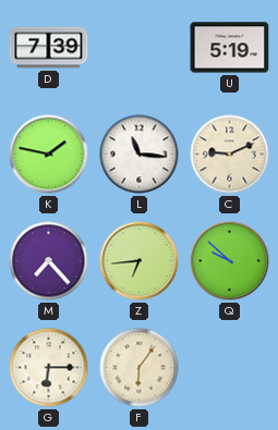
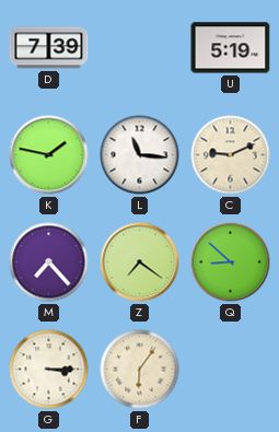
Z: 6:44 -> 7:21 (140, 262)
Q: 9:52 -> 8:52 (231, 262)
G: 6:15 -> 3:15 (49, 370)
